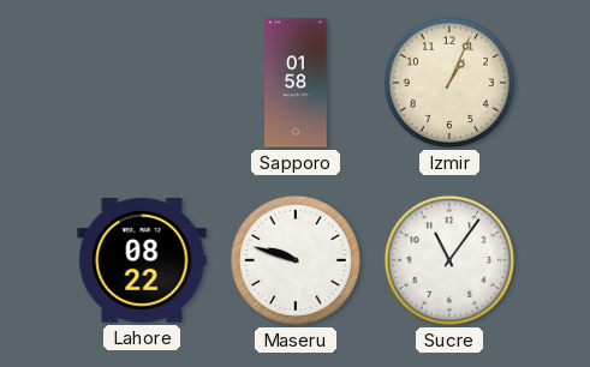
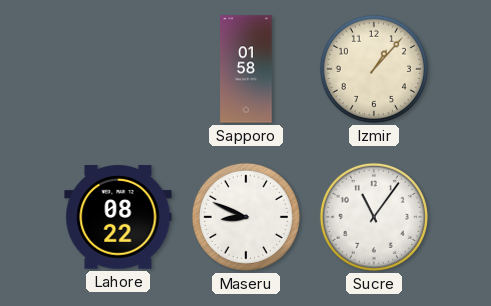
Izmir: 1:04 -> 1:07 (374, 69)
Maseru: 9:48 -> 8:49 (246, 217)
